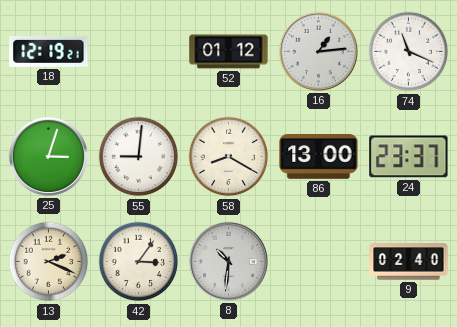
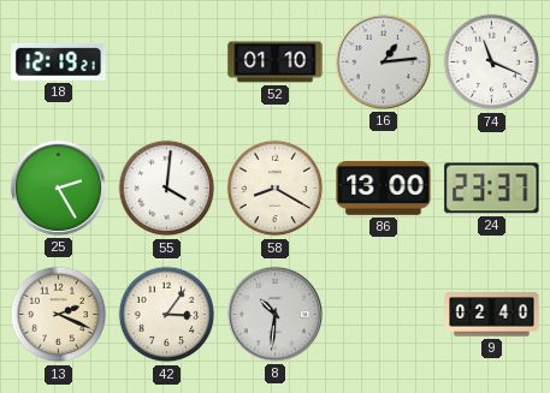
52: 01:12 -> 01:10 (276, 62)
25: 3:03 -> 2:25 (58, 187)
55: 9:01 -> 4:01 (167, 189)
